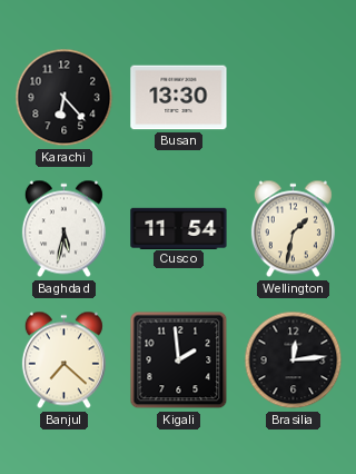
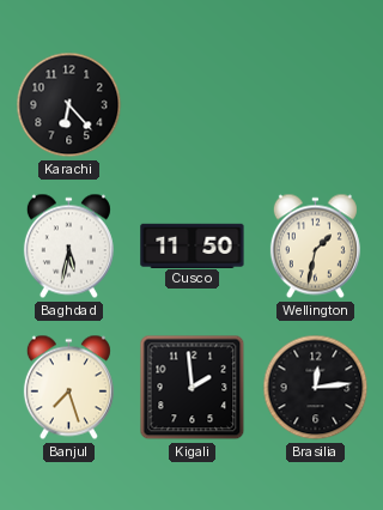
Busan: 13:30 -> none (179, 98)
Cusco: 11:54 -> 11:50 (193, 245)
Banjul: 7:22 -> 7:27 (68, 388)
